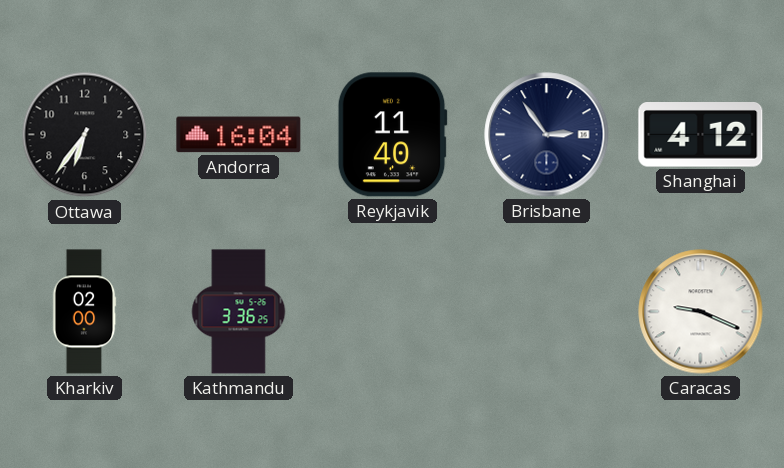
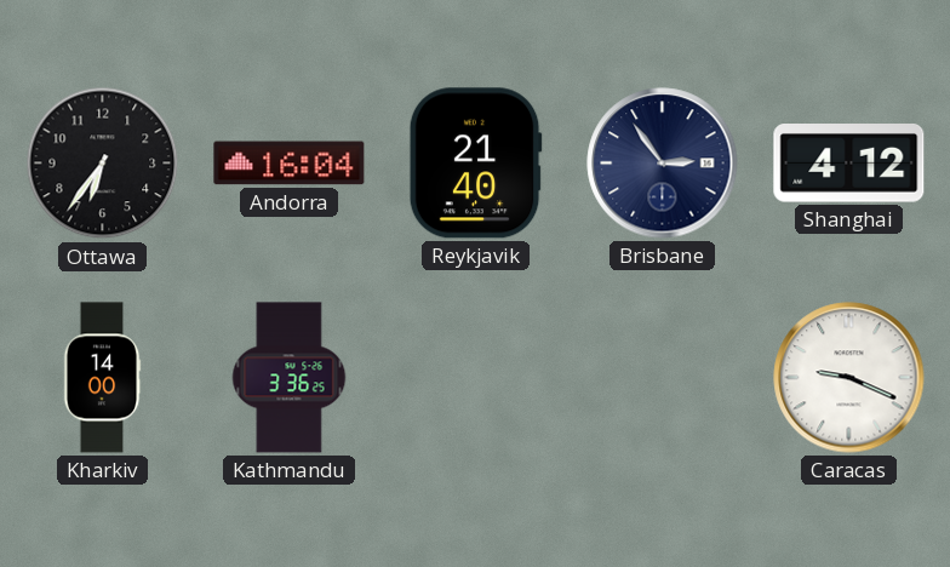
Reykjavik: 11:40 -> 21:40 (475, 164)
Kharkiv: 02:00 -> 14:00 (102, 378)
